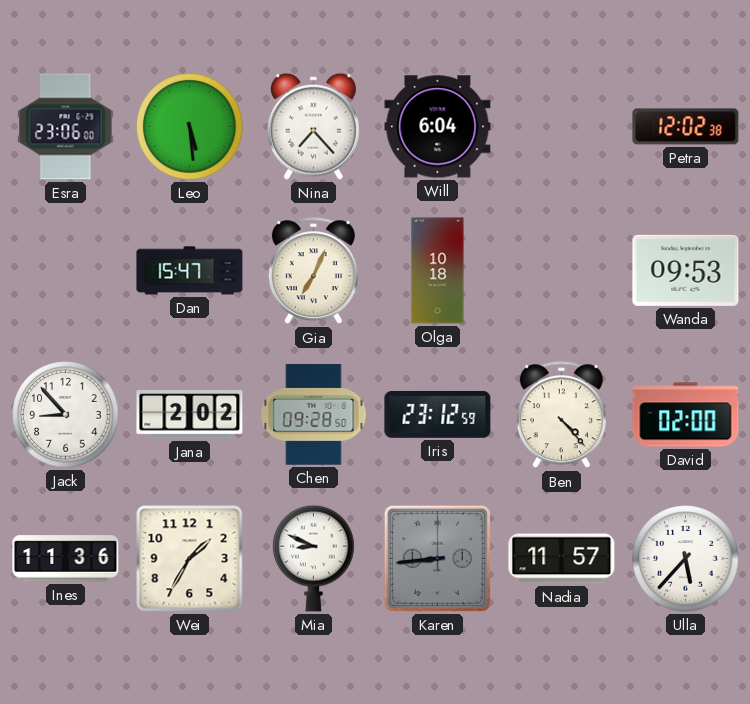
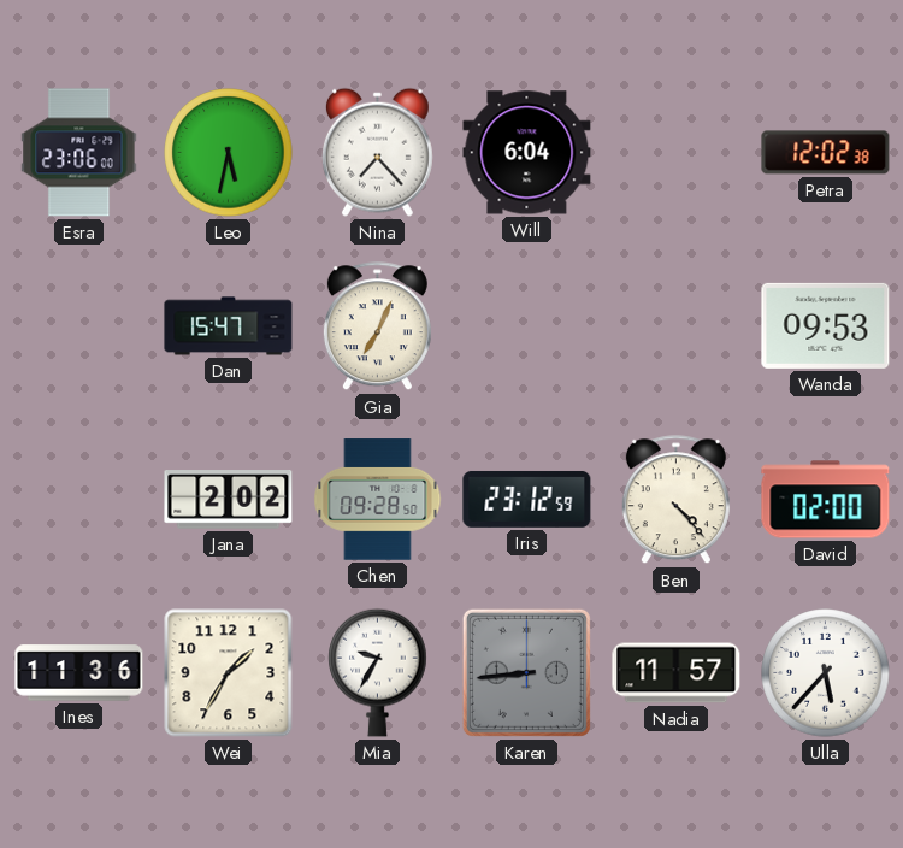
Leo: 5:29 -> 5:32 (229, 153)
Olga: 10:18 -> none (438, 271)
Jack: 8:53 -> none (66, 415)
Mia: 8:49 -> 9:35 (378, 672)
